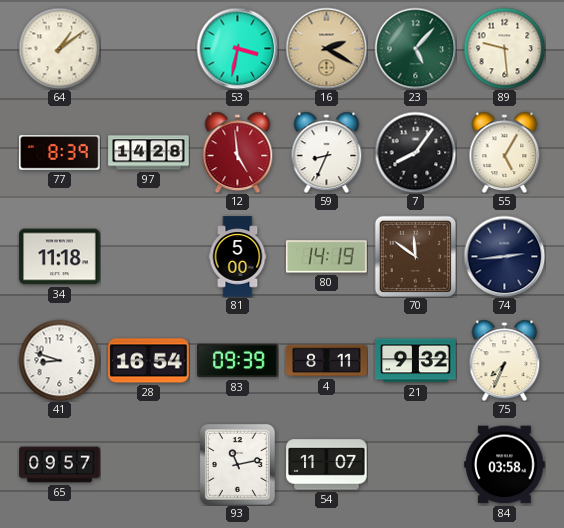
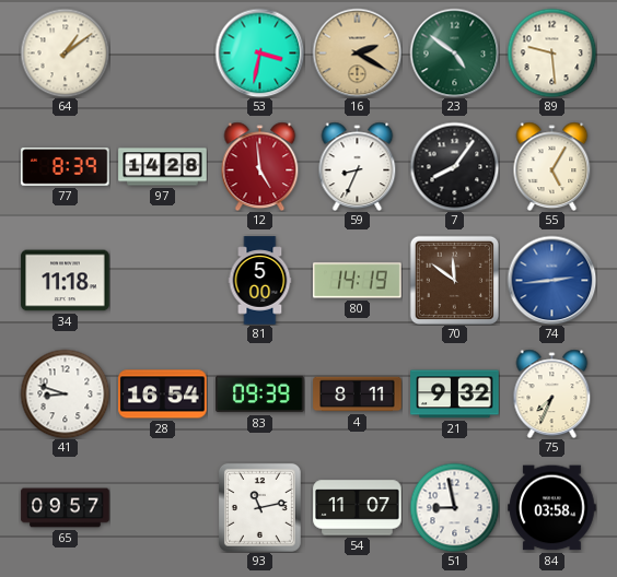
23: 5:07 -> 4:51 (454, 52)
74 dial: navy -> blue (551, 280)
51: none -> 8:58 (454, 507)
